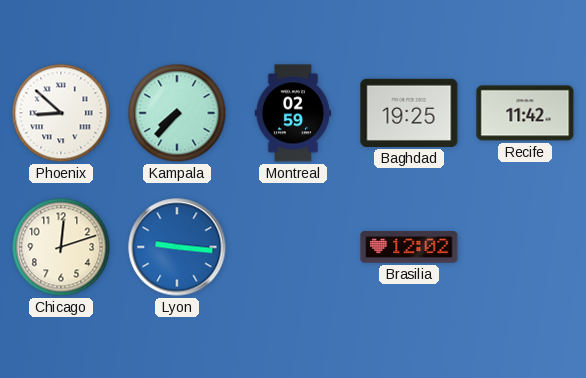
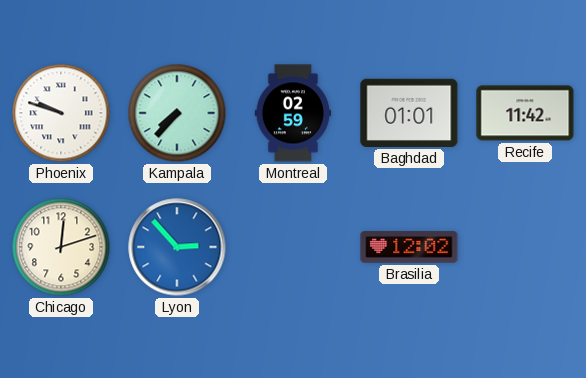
Phoenix: 8:52 -> 9:48 (61, 113)
Baghdad: 19:25 -> 01:01 (409, 113)
Lyon: 9:16 -> 2:53 (177, 247)
